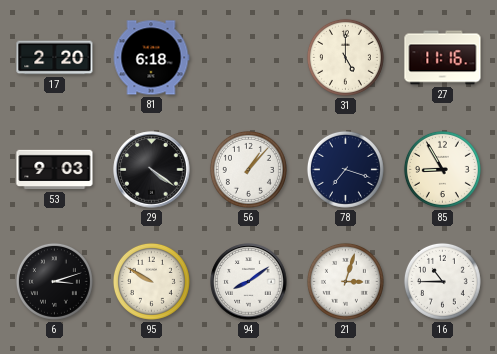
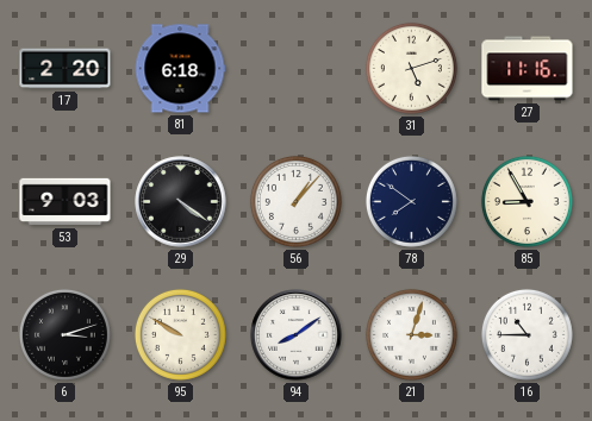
31: 5:00 -> 5:12 (411, 68)
78: 7:18 -> 7:51 (411, 201)
